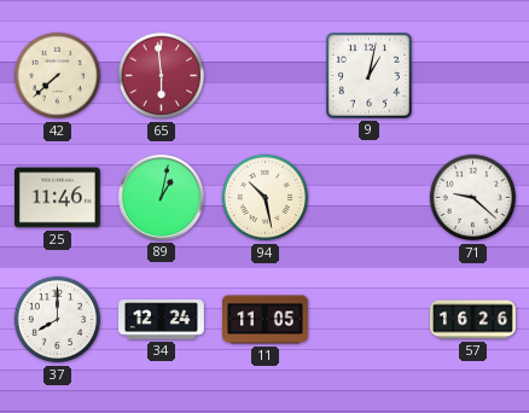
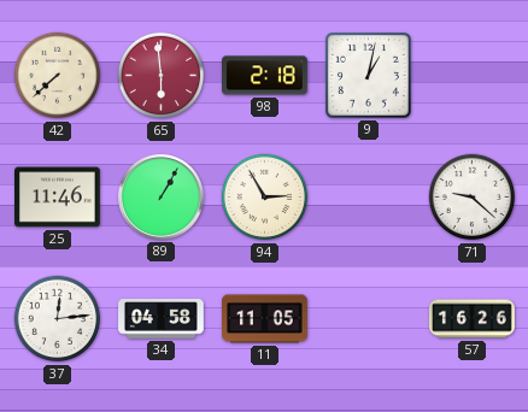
98: none -> 2:18 (265, 76)
89: 1:02 -> 1:05 (162, 198)
94: 10:28 -> 2:55 (265, 198)
37: 8:00 -> 12:14 (58, 319)
34: 12:24 -> 04:58 (162, 319)
